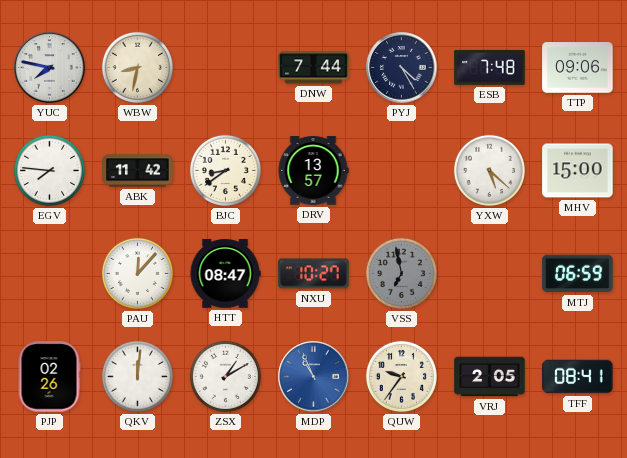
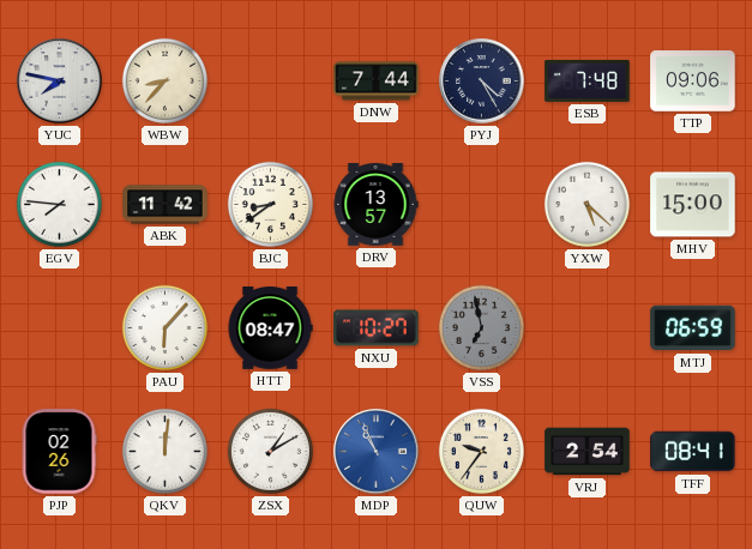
WBW: 8:32 -> 8:37 (164, 80)
PAU: 12:07 -> 6:07 (164, 327)
VRJ: 2:05 -> 2:54 (588, 452)
